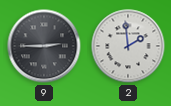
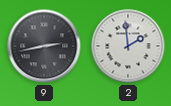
9: 2:45 -> 2:43 (44, 46)
